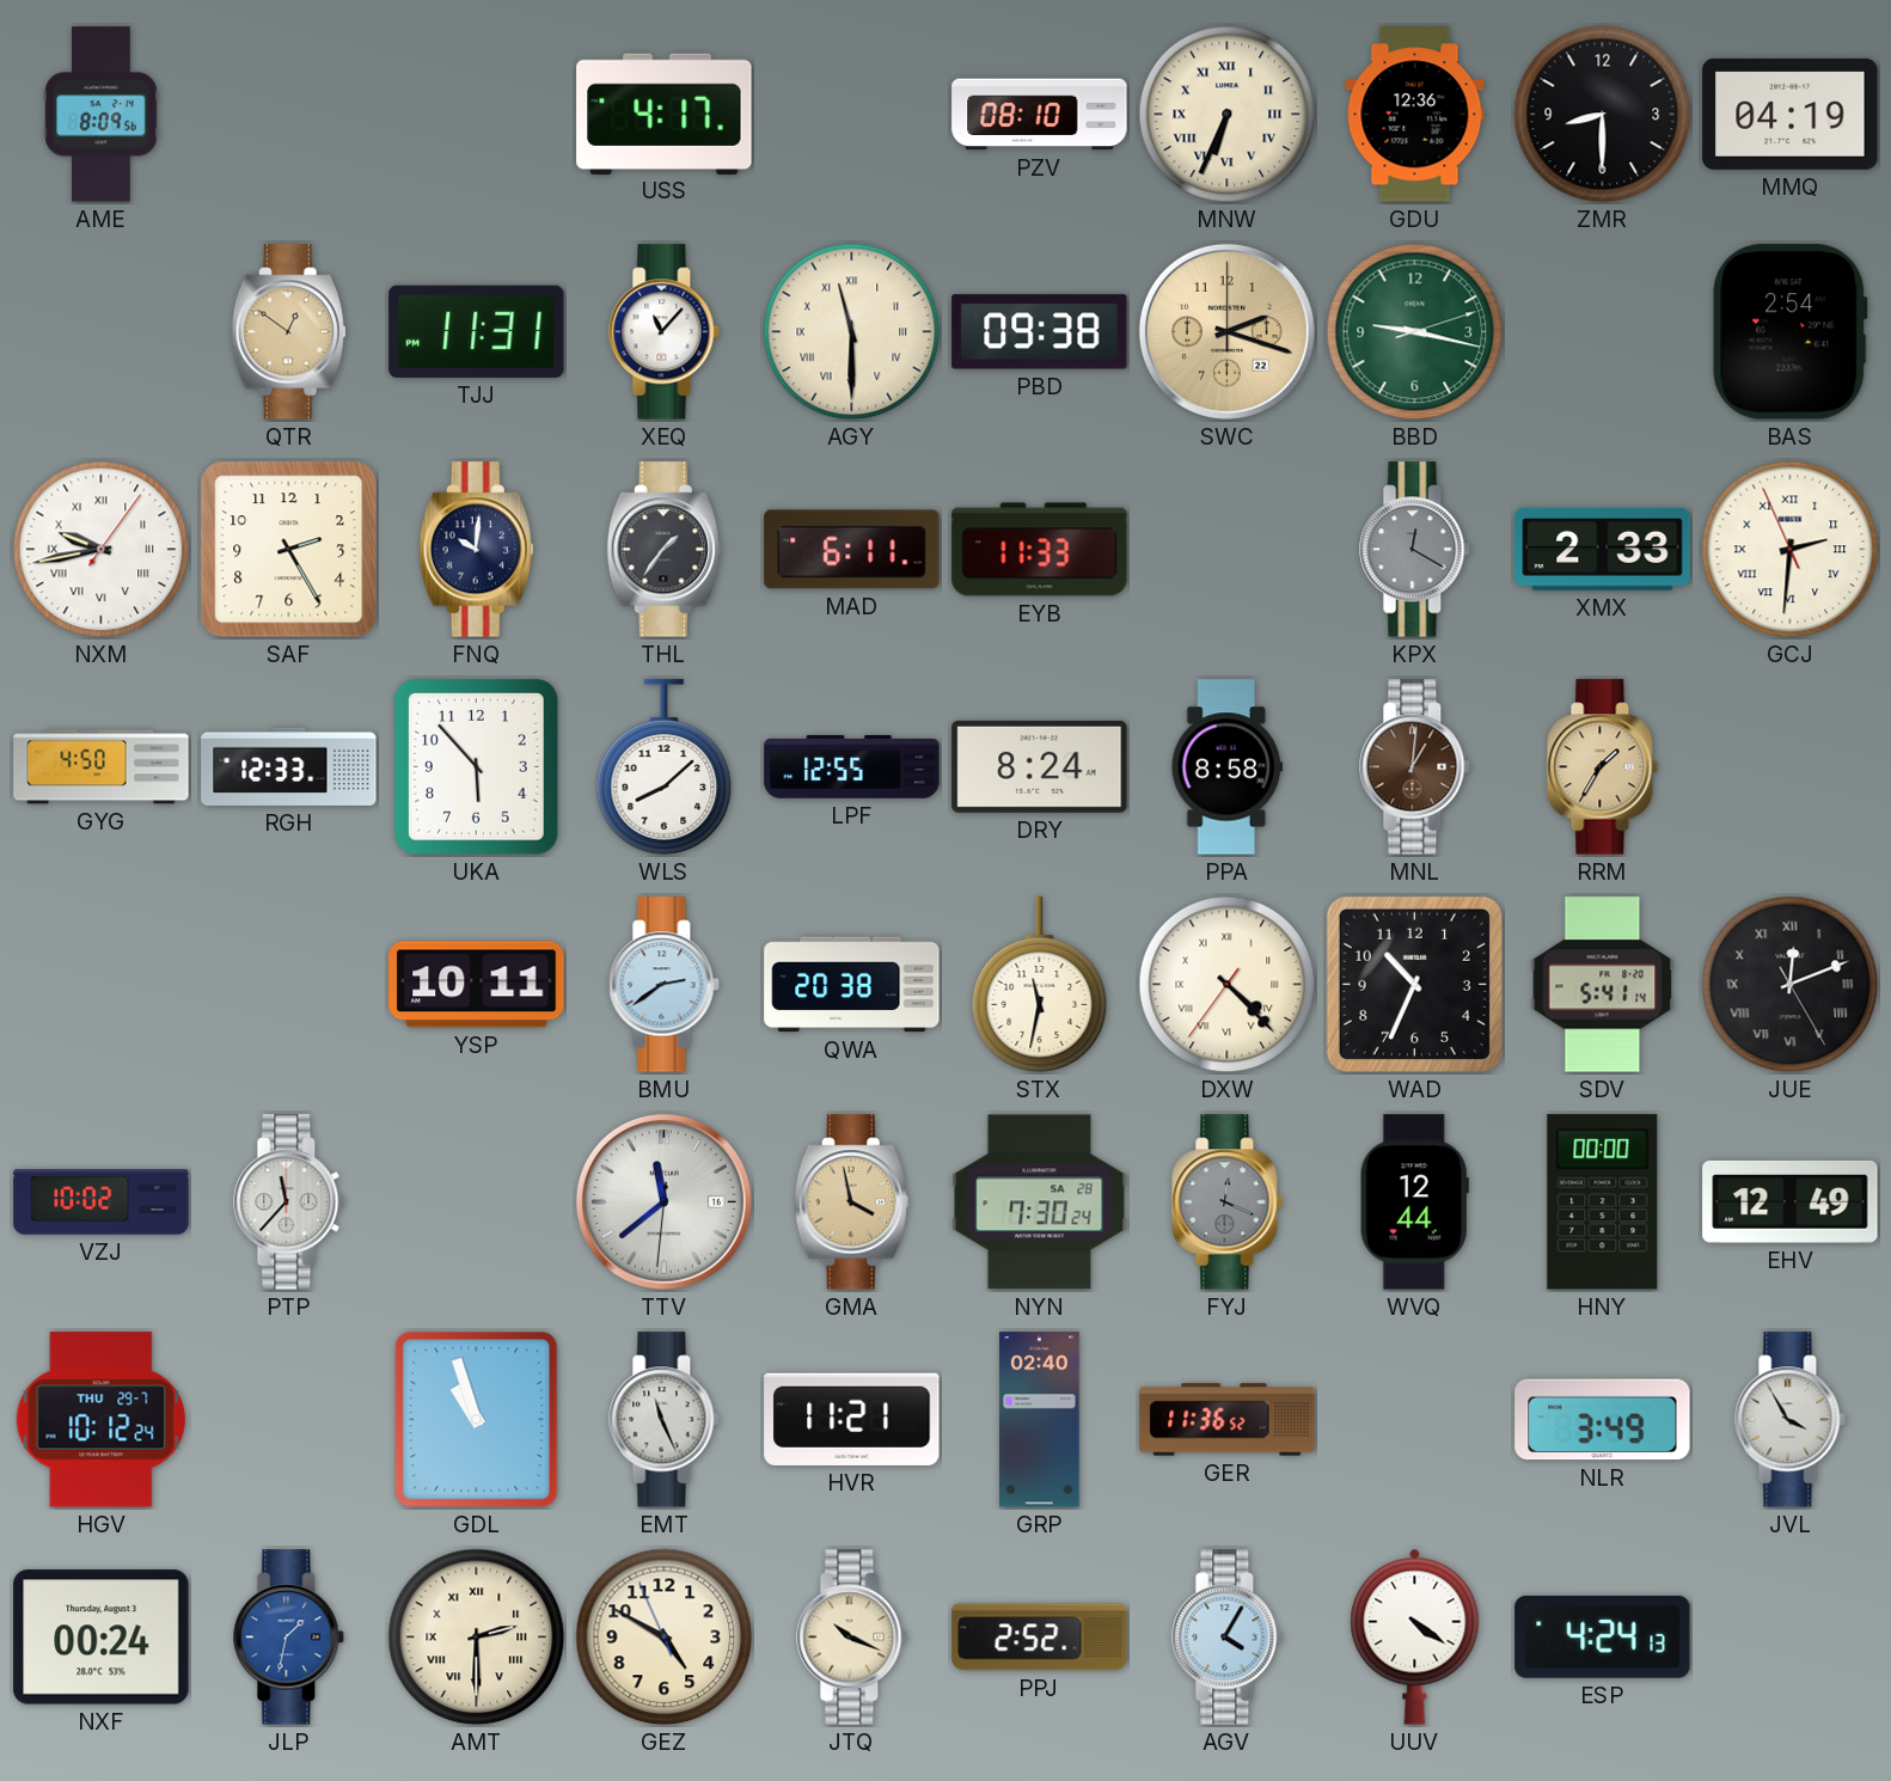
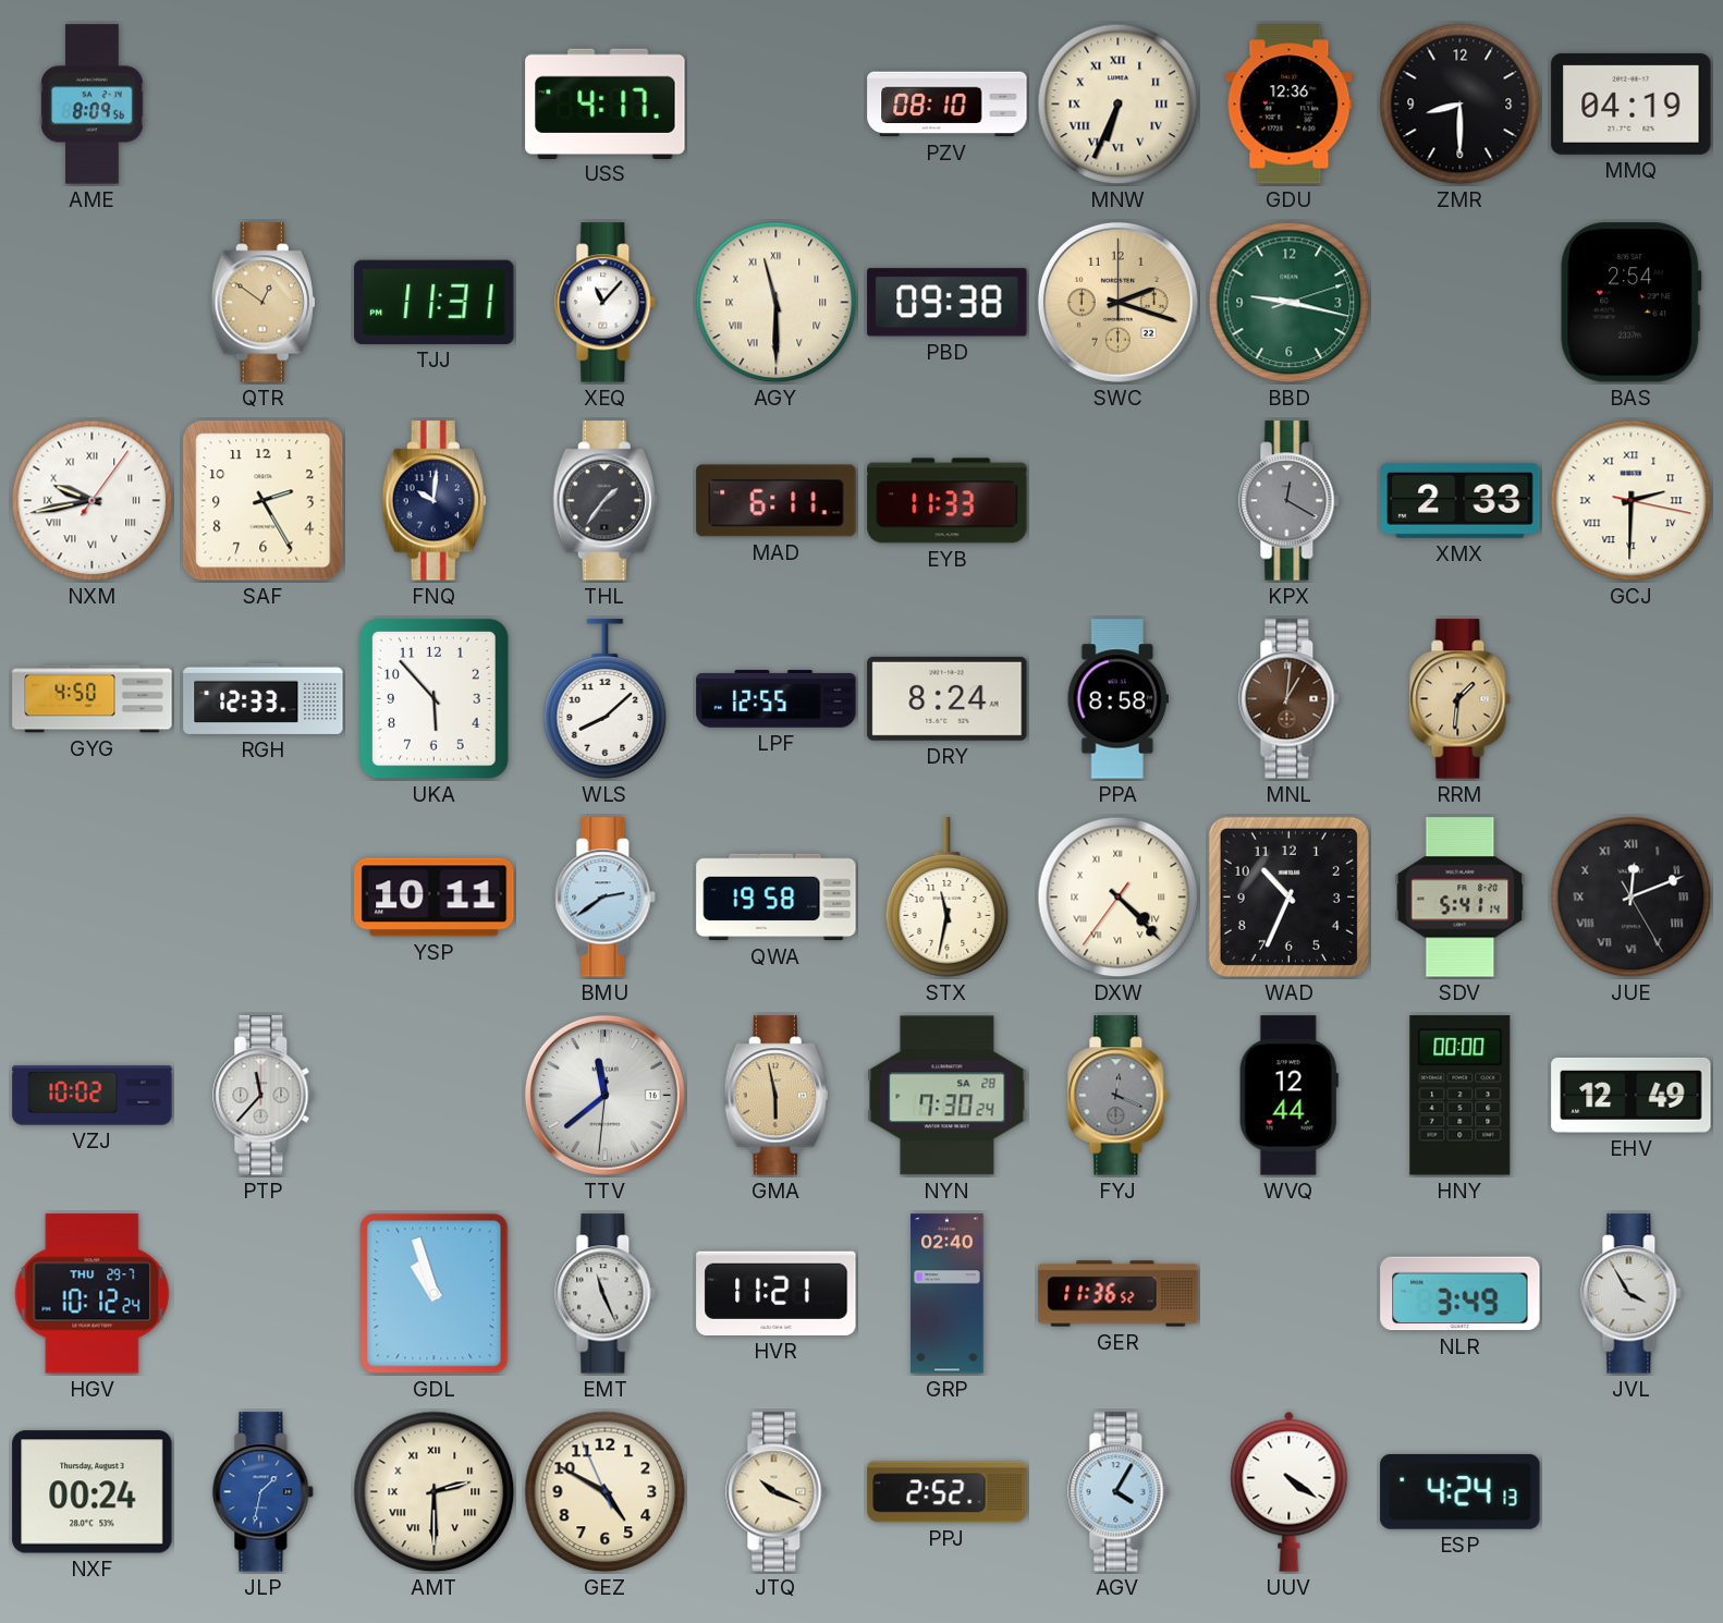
GCJ: 2:30:56 -> 2:30:17 (1632, 501)
RRM: 1:35 -> 1:31 (1461, 699)
QWA: 20:38 -> 19:58 (777, 898)
GMA: 3:58 -> 5:58 (775, 1096)
